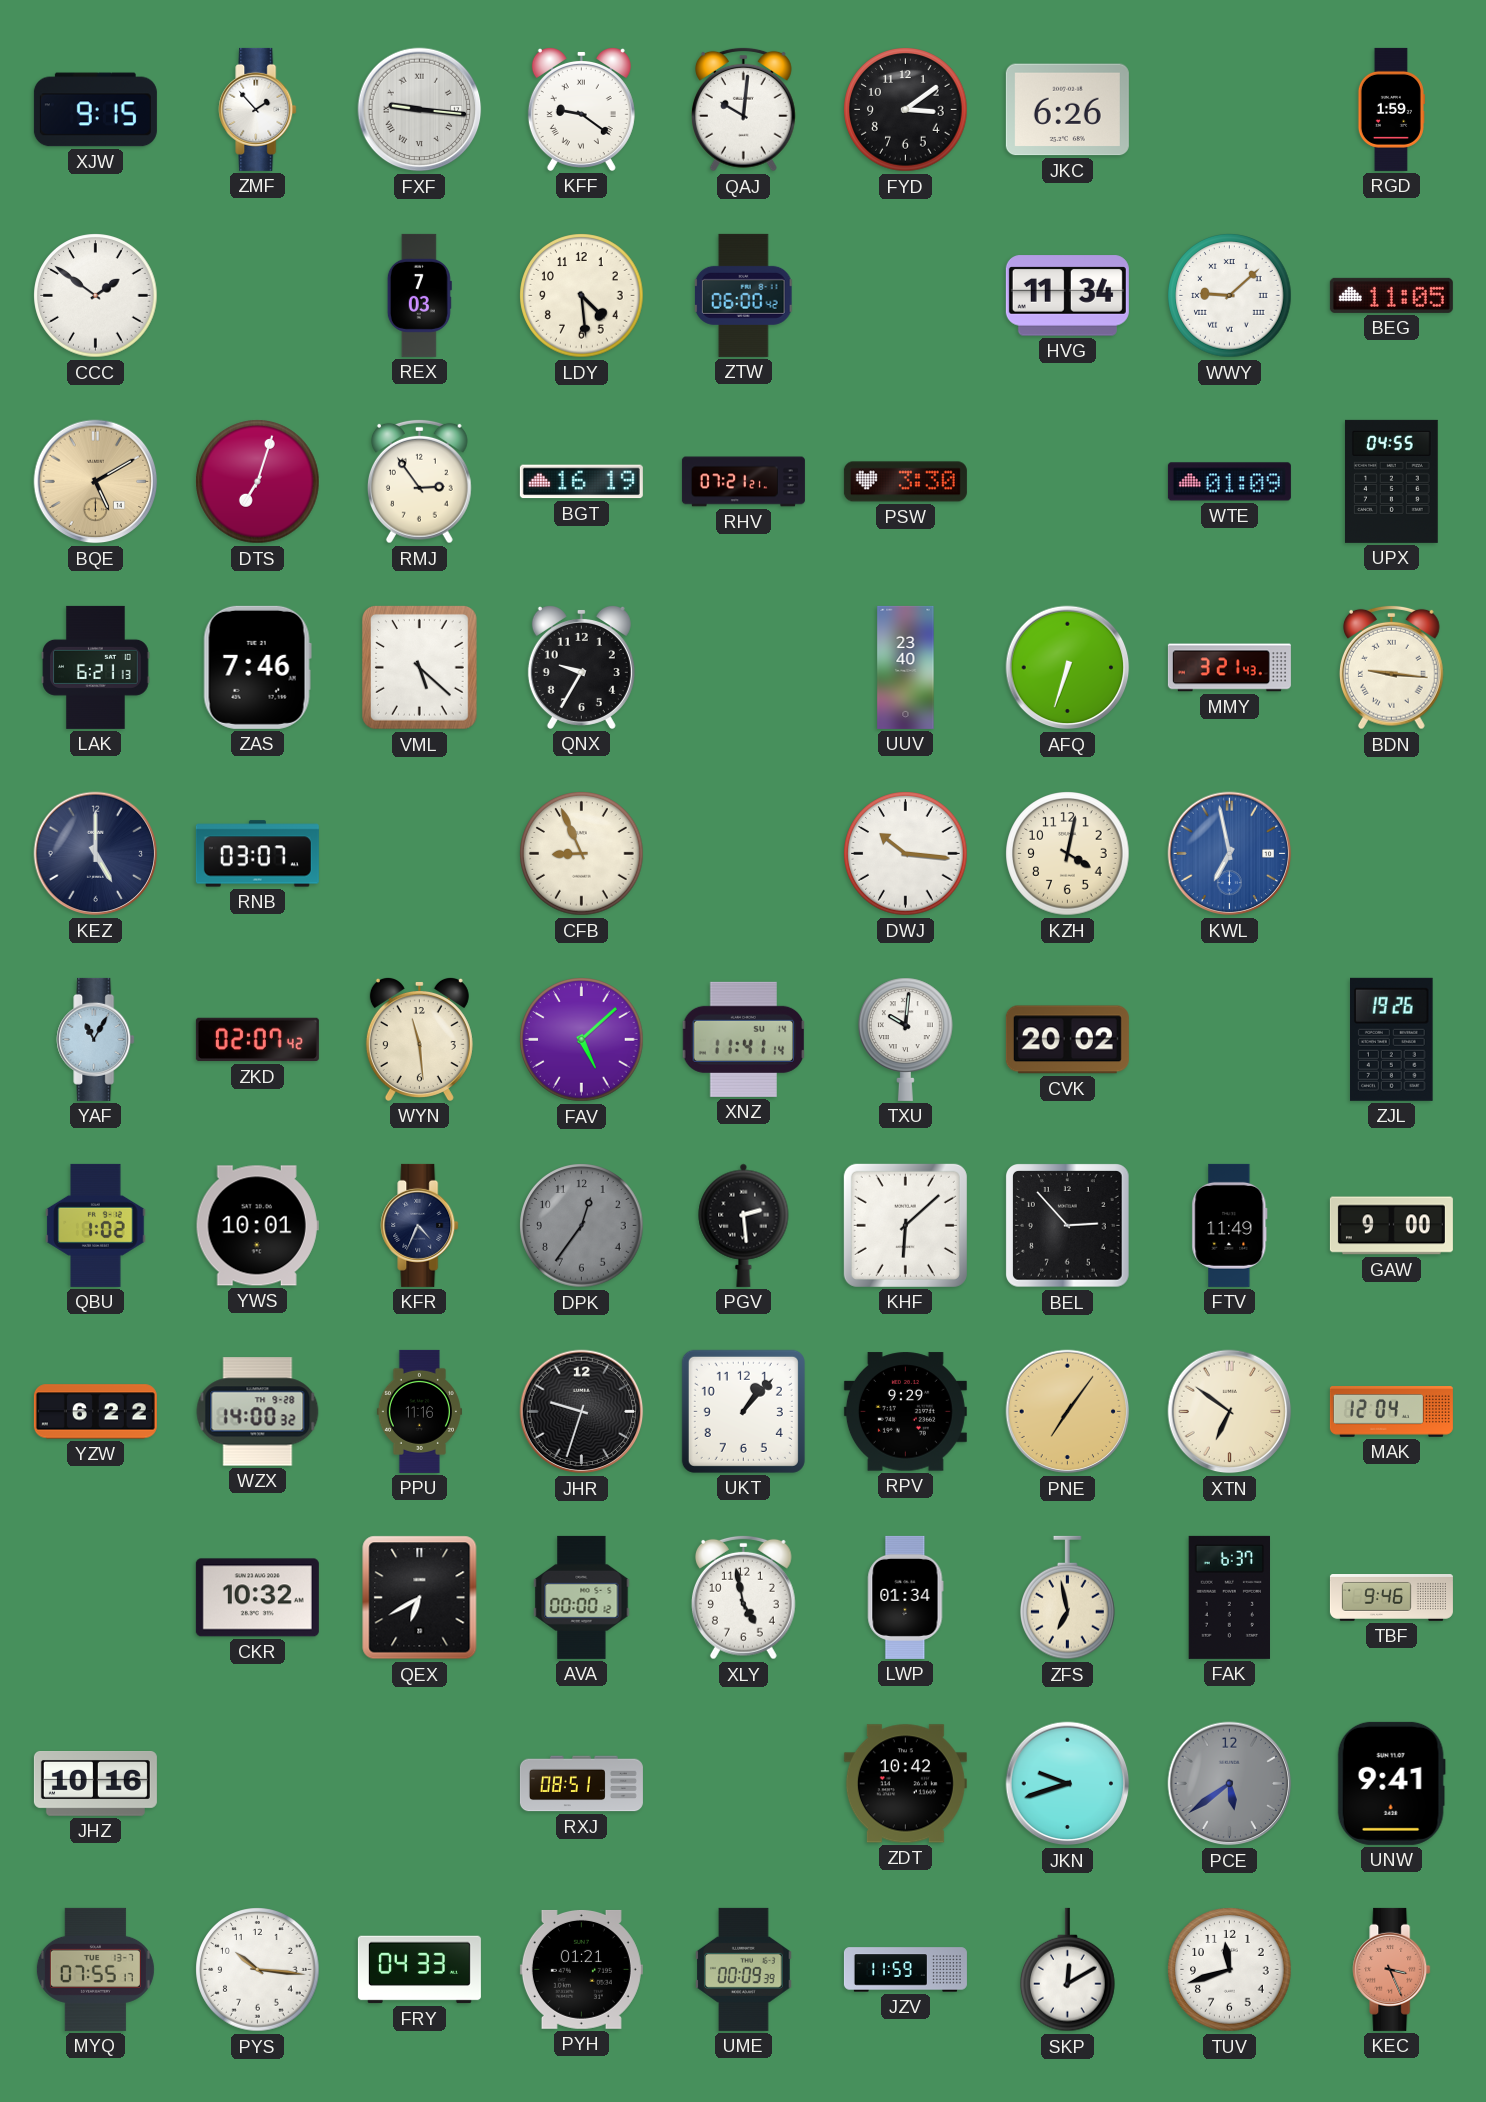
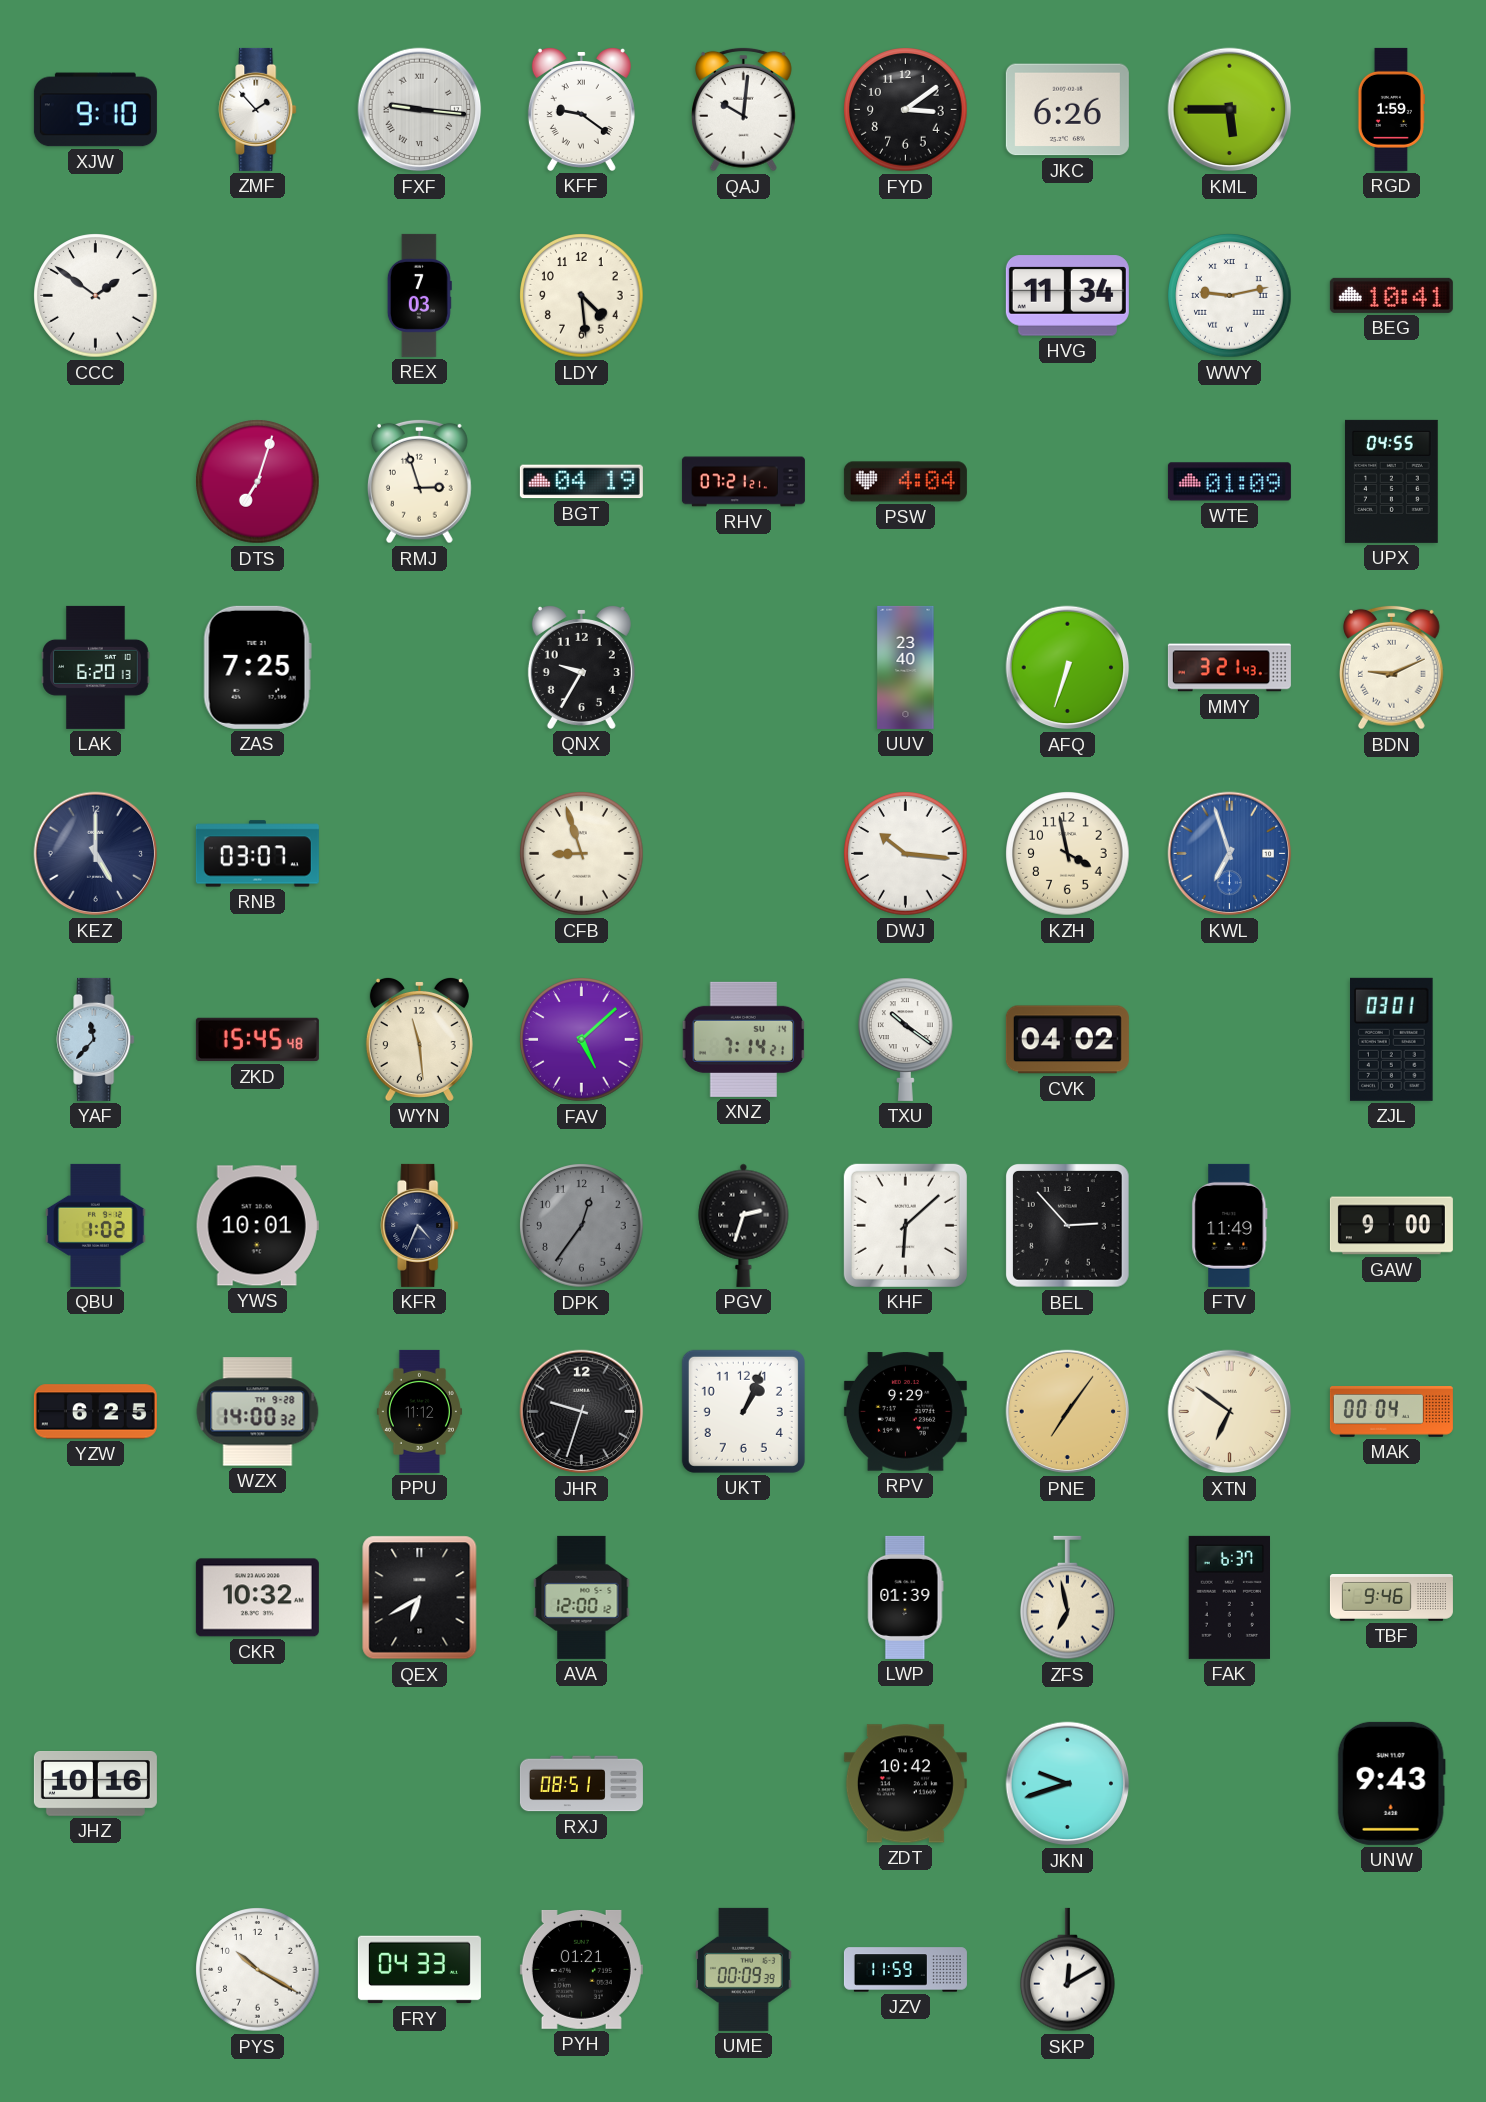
XJW: 9:15 -> 9:10 (95, 110)
KML: none -> 5:45 (1230, 110)
ZTW: 06:00 -> none (743, 295)
WWY: 9:08 -> 9:13 (1230, 296)
BEG: 11:05 -> 10:41 (1391, 295)
BQE: 5:10 -> none (96, 482)
RMJ: 2:54 -> 2:57 (419, 481)
BGT: 16:19 -> 04:19 (581, 482)
PSW: 3:30 -> 4:04 (905, 482)
LAK: 6:21 -> 6:20 (96, 667)
ZAS: 7:46 -> 7:25 (257, 667)
VML: 5:22 -> none (420, 668)
BDN: 9:16 -> 9:11 (1391, 667)
CFB: 8:56 -> 8:57 (582, 854)
KZH: 4:02 -> 3:58 (1068, 854)
KWL: 6:58 -> 6:57 (1230, 854)
YAF: 11:05 -> 11:37 (96, 1039)
ZKD: 02:07 -> 15:45 (257, 1040)
XNZ: 11:41 -> 7:14 (743, 1039)
TXU: 10:01 -> 10:21 (906, 1039)
CVK: 20:02 -> 04:02 (1067, 1040)
ZJL: 19:26 -> 03:01 (1392, 1039)
PGV: 2:29 -> 2:33 (744, 1225)
YZW: 6:22 -> 6:25 (95, 1412)
PPU: 11:16 -> 11:12 (419, 1411)
UKT: 1:07 -> 1:04 (743, 1411)
MAK: 12:04 -> 00:04 (1391, 1412)
AVA: 00:00 -> 12:00 (582, 1597)
XLY: 4:58 -> none (743, 1597)
LWP: 01:34 -> 01:39 (906, 1597)
PCE: 5:39 -> none (1230, 1784)
UNW: 9:41 -> 9:43 (1391, 1783)
MYQ: 07:55 -> none (95, 1969)
PYS: 10:16 -> 10:20 (258, 1970)
TUV: 11:42 -> none (1230, 1970)
KEC: 3:26 -> none (1392, 1969)
